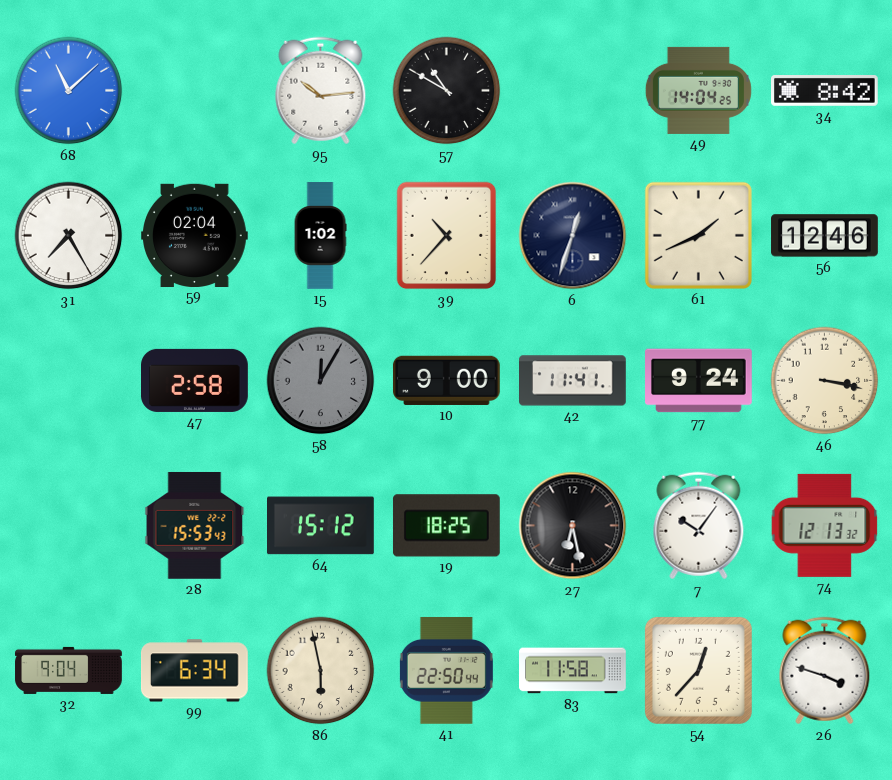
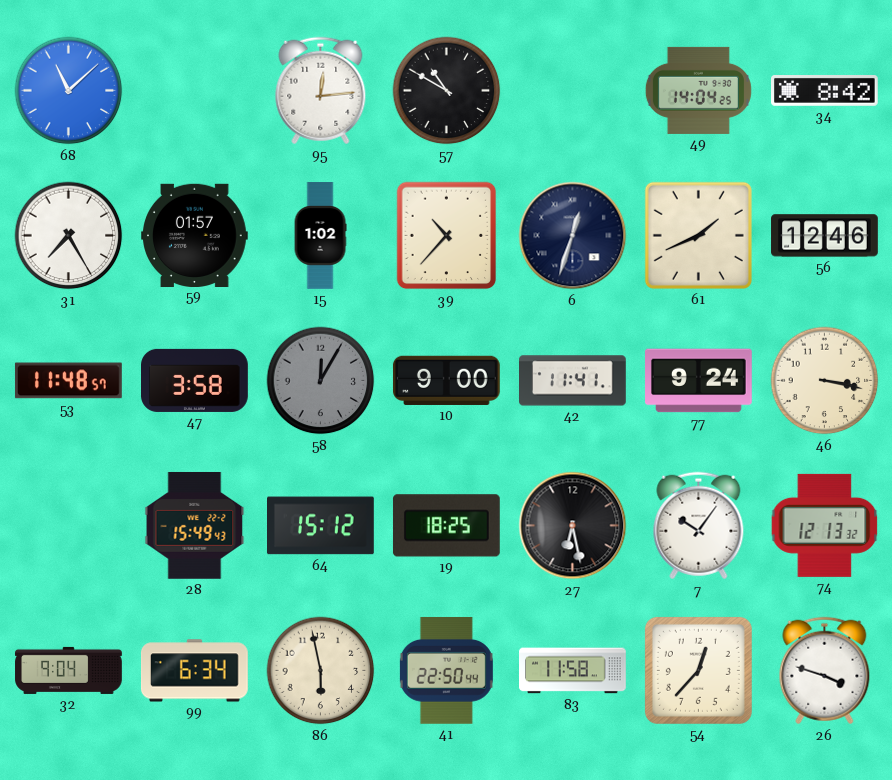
95: 10:14 -> 12:14 (321, 91)
59: 02:04 -> 01:57 (195, 235)
53: none -> 11:48 (68, 381)
47: 2:58 -> 3:58 (195, 380)
28: 15:53 -> 15:49 (195, 525)
